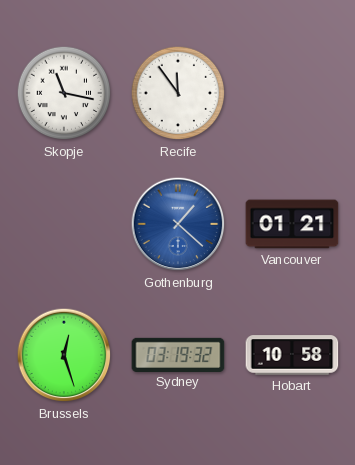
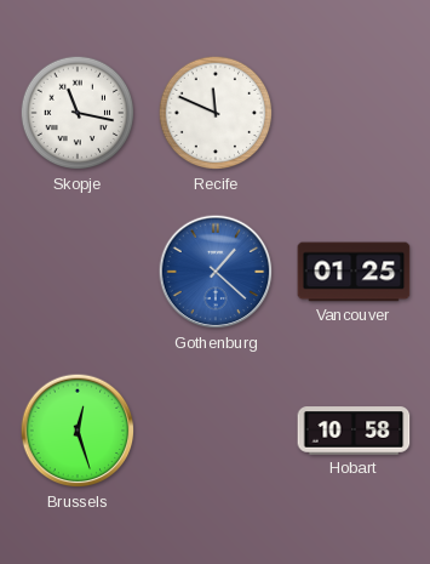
Recife: 11:54 -> 11:49 (216, 113)
Vancouver: 01:21 -> 01:25 (354, 272)
Sydney: 03:19 -> none (178, 354)
